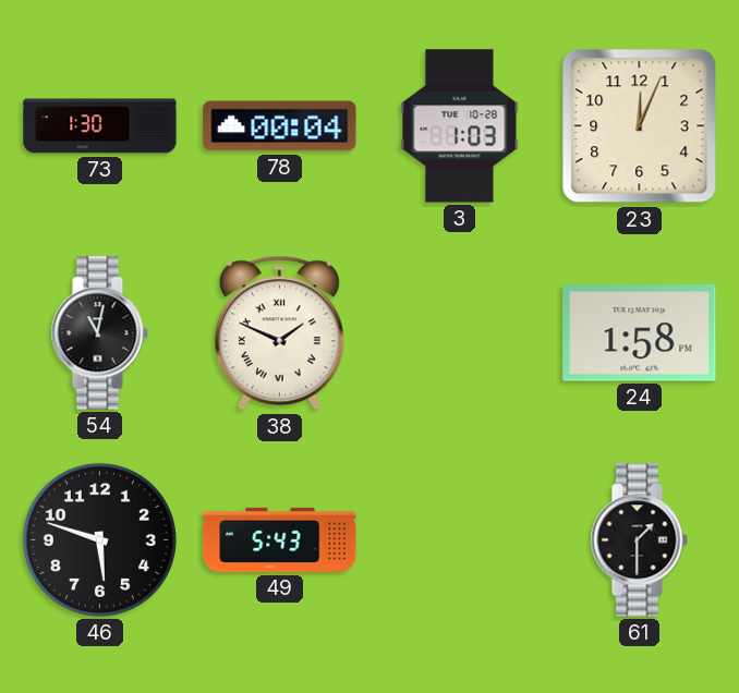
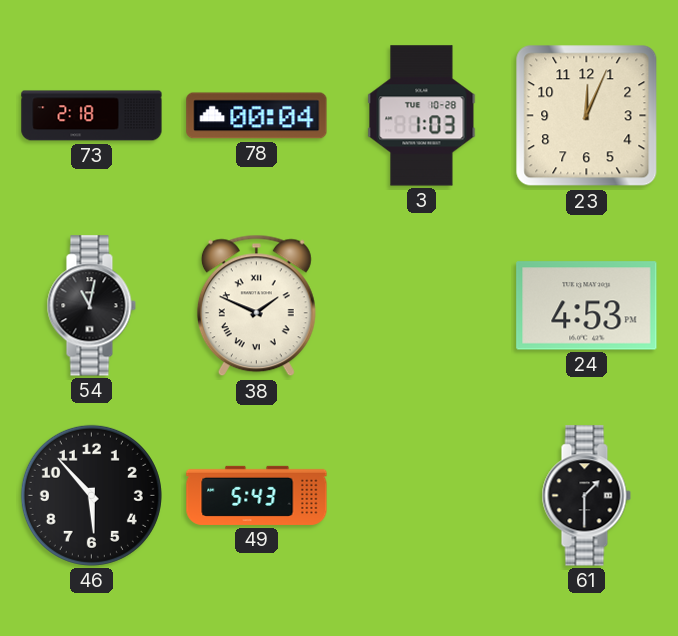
73: 1:30 -> 2:18 (92, 116)
24: 1:58 -> 4:53 (587, 306)
46: 5:48 -> 5:53 (91, 495)
